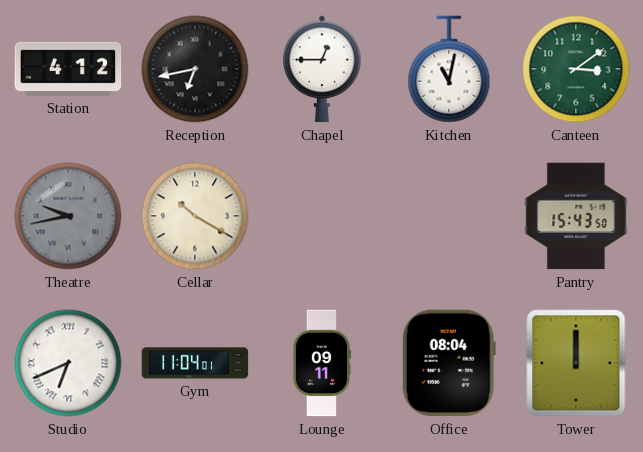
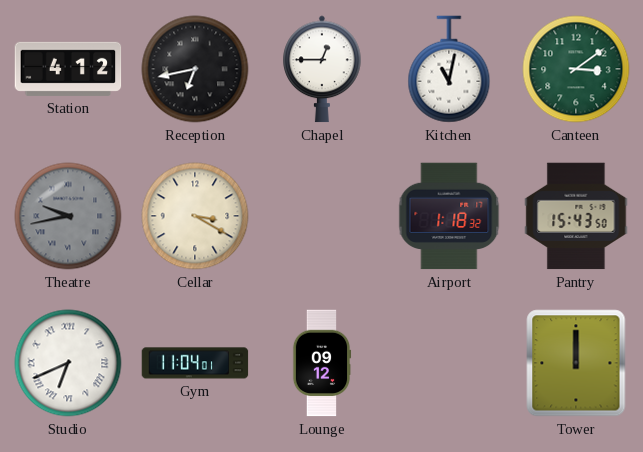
Cellar: 10:20 -> 3:20 (195, 216)
Airport: none -> 1:18 (449, 216)
Lounge: 09:11 -> 09:12 (322, 363)
Office: 08:04 -> none (449, 363)
